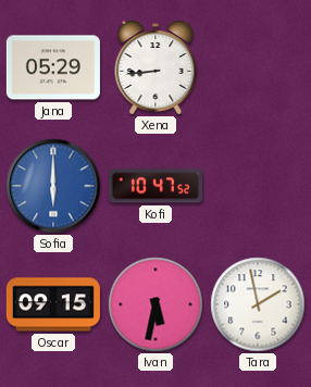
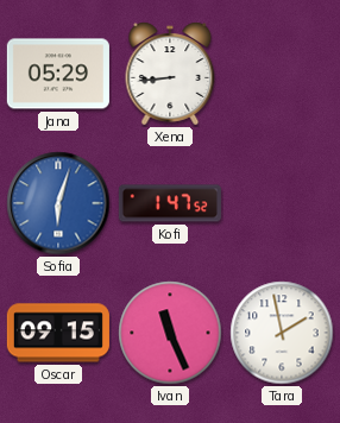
Sofia: 6:00 -> 6:03 (58, 203)
Kofi: 10:47 -> 1:47 (170, 203)
Ivan: 5:32 -> 11:26 (170, 333)
